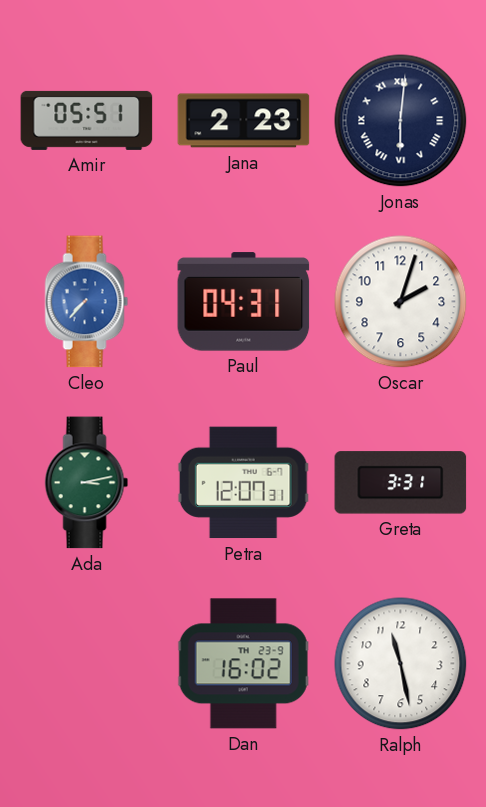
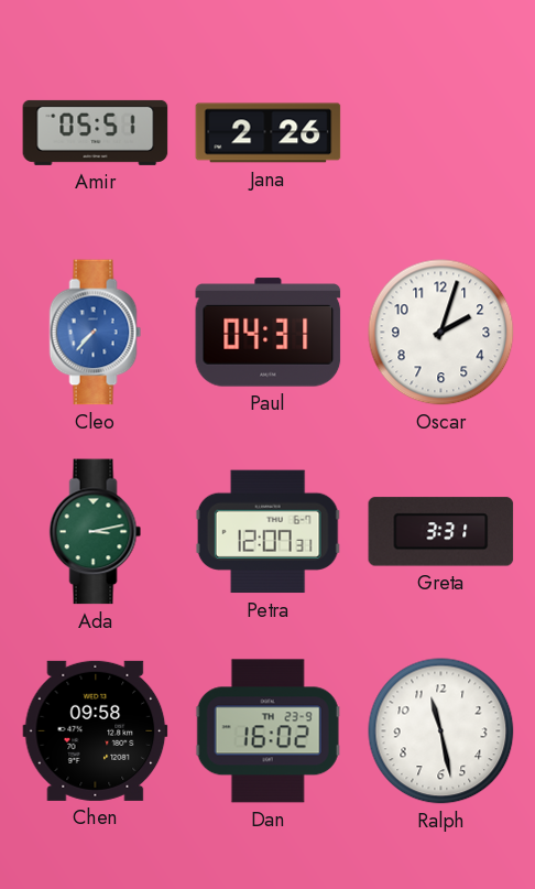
Jana: 2:23 -> 2:26 (269, 133)
Jonas: 6:01 -> none (401, 121)
Chen: none -> 09:58 (96, 730)
